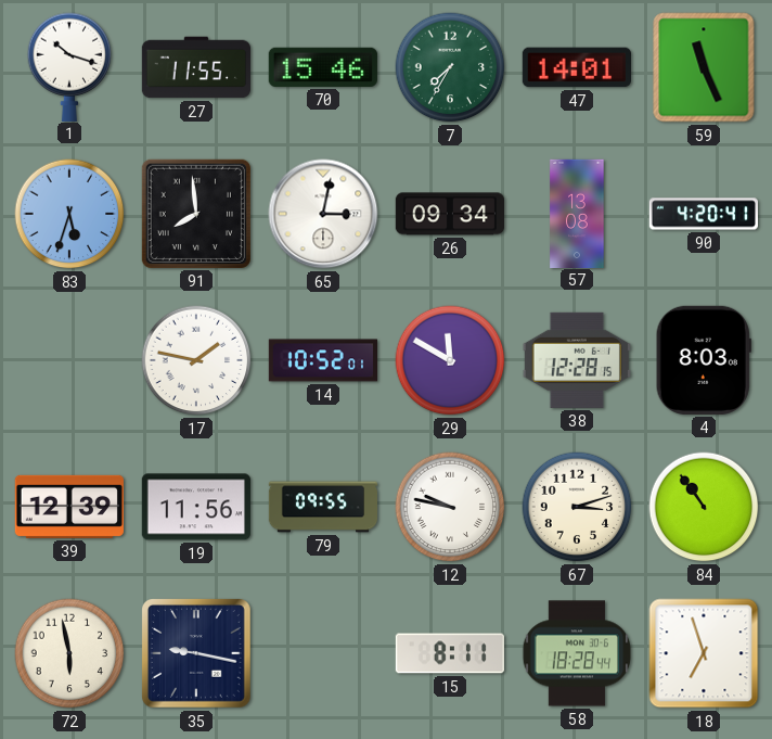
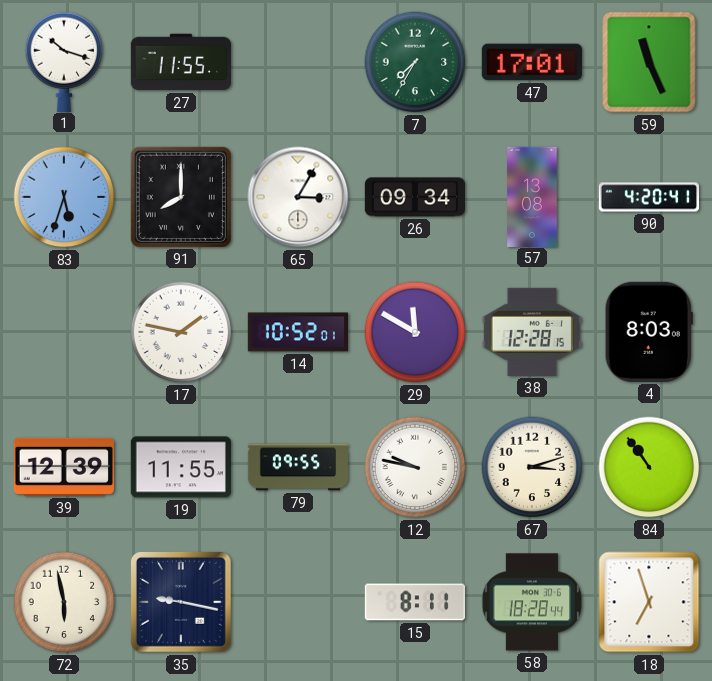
70: 15:46 -> none (323, 67)
47: 14:01 -> 17:01 (532, 62)
91: 7:59 -> 8:00 (181, 197)
65: 3:02 -> 3:05 (298, 197)
19: 11:56 -> 11:55 (181, 467)
